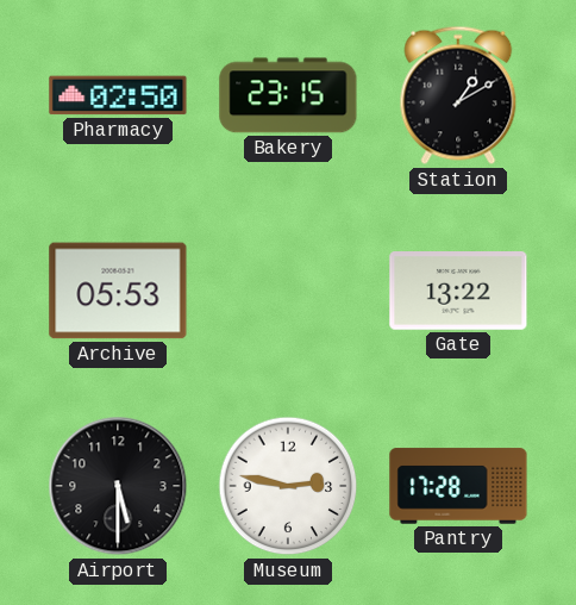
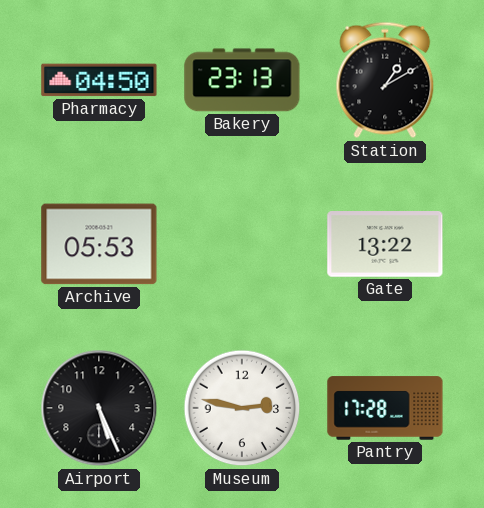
Pharmacy: 02:50 -> 04:50 (99, 80)
Bakery: 23:15 -> 23:13 (242, 80)
Airport: 5:30 -> 5:26 (99, 408)
